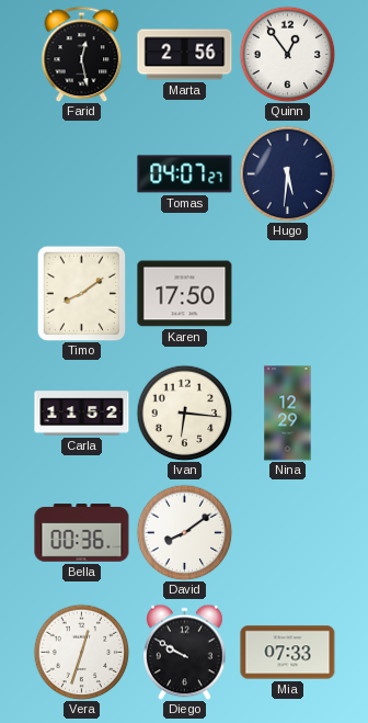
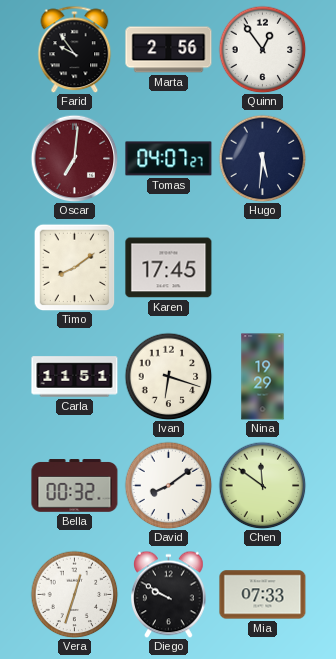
Farid: 12:28 -> 9:54 (75, 49)
Oscar: none -> 7:01 (74, 158)
Karen: 17:50 -> 17:45 (169, 268)
Carla: 11:52 -> 11:51 (75, 377)
Ivan: 6:16 -> 6:18 (168, 376)
Nina: 12:29 -> 19:29 (263, 377)
Bella: 00:36 -> 00:32 (75, 486)
Chen: none -> 11:51 (262, 485)
